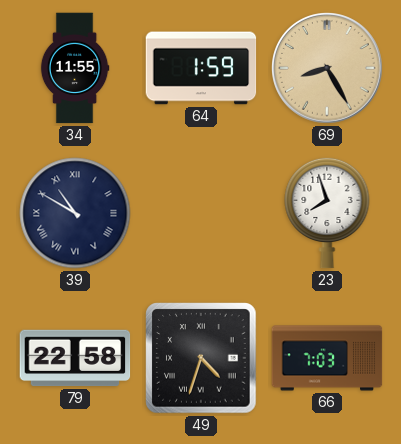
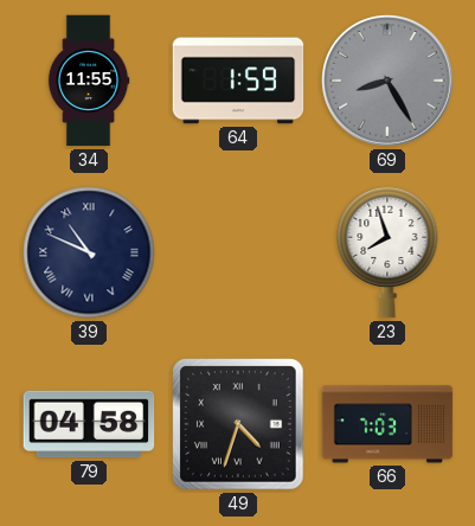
69 dial: champagne -> grey (389, 82)
39: 10:50 -> 10:49 (89, 252)
79: 22:58 -> 04:58 (89, 424)
